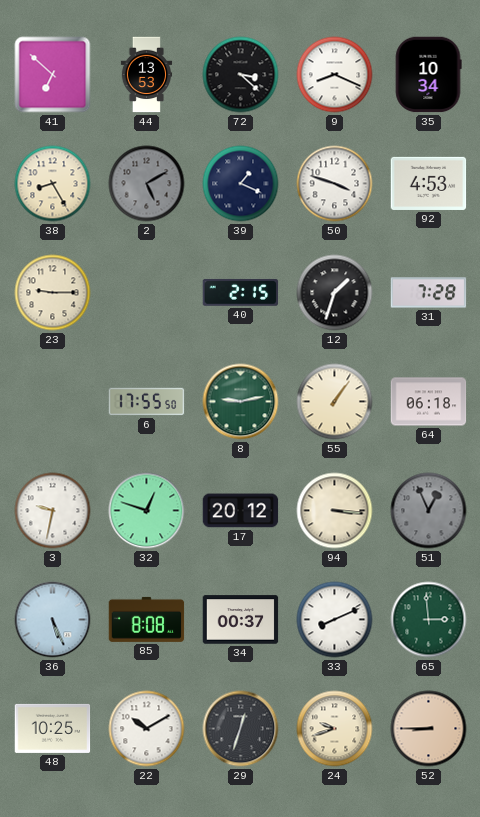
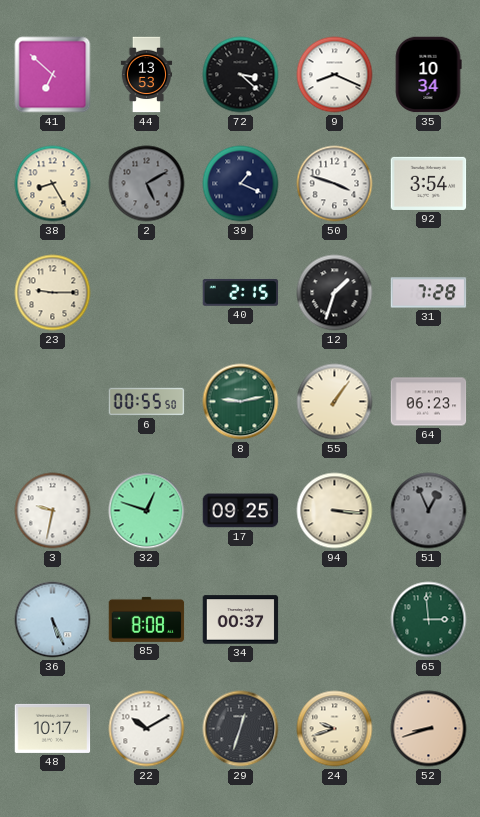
92: 4:53 -> 3:54 (429, 183)
6: 17:55 -> 00:55 (147, 402)
64: 06:18 -> 06:23 (429, 402)
17: 20:12 -> 09:25 (241, 511)
33: 8:11 -> none (335, 620)
48: 10:25 -> 10:17 (53, 728)
52: 8:45 -> 8:42 (429, 729)
